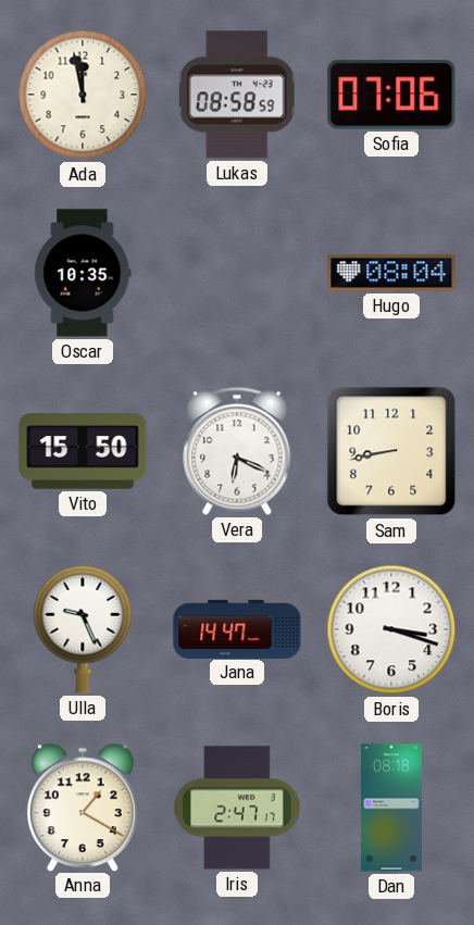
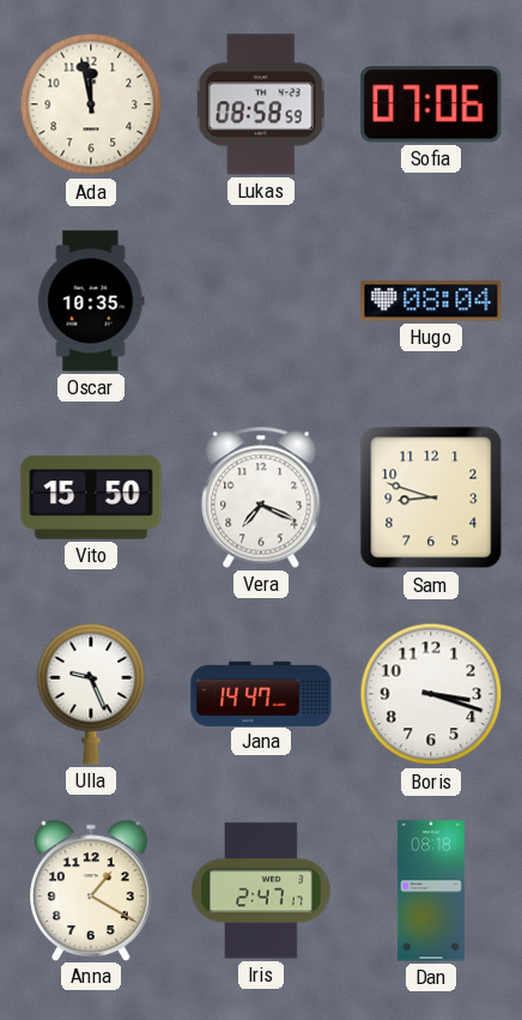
Vera: 6:19 -> 7:19 (261, 497)
Sam: 8:43 -> 8:48 (431, 497)
